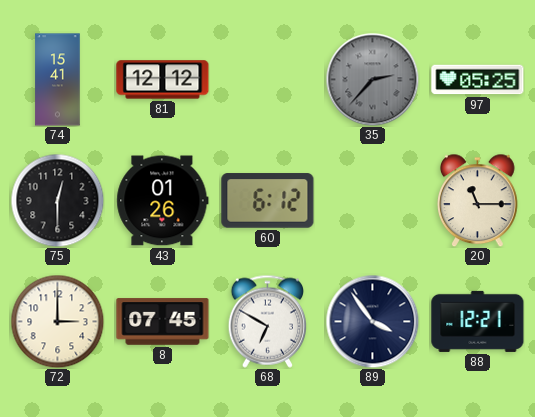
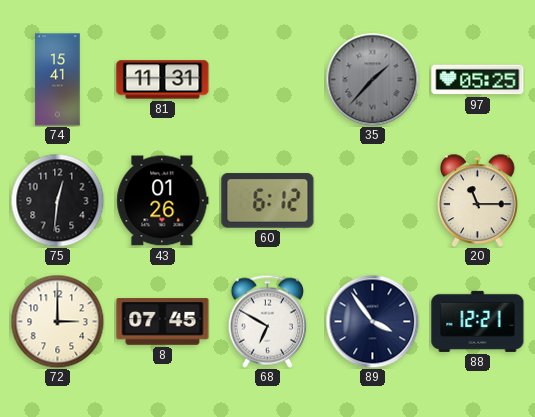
81: 12:12 -> 11:31 (163, 80)
35: 2:37 -> 1:37 (372, 79)
75: 12:30 -> 12:31 (57, 200)
